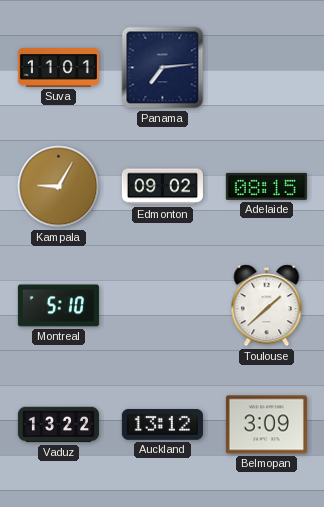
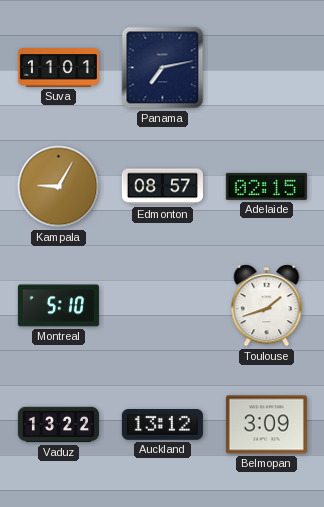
Panama: 7:14 -> 7:13 (163, 68)
Edmonton: 09:02 -> 08:57 (162, 187)
Adelaide: 08:15 -> 02:15 (266, 186)
Toulouse: 1:38 -> 1:42 (267, 306)
